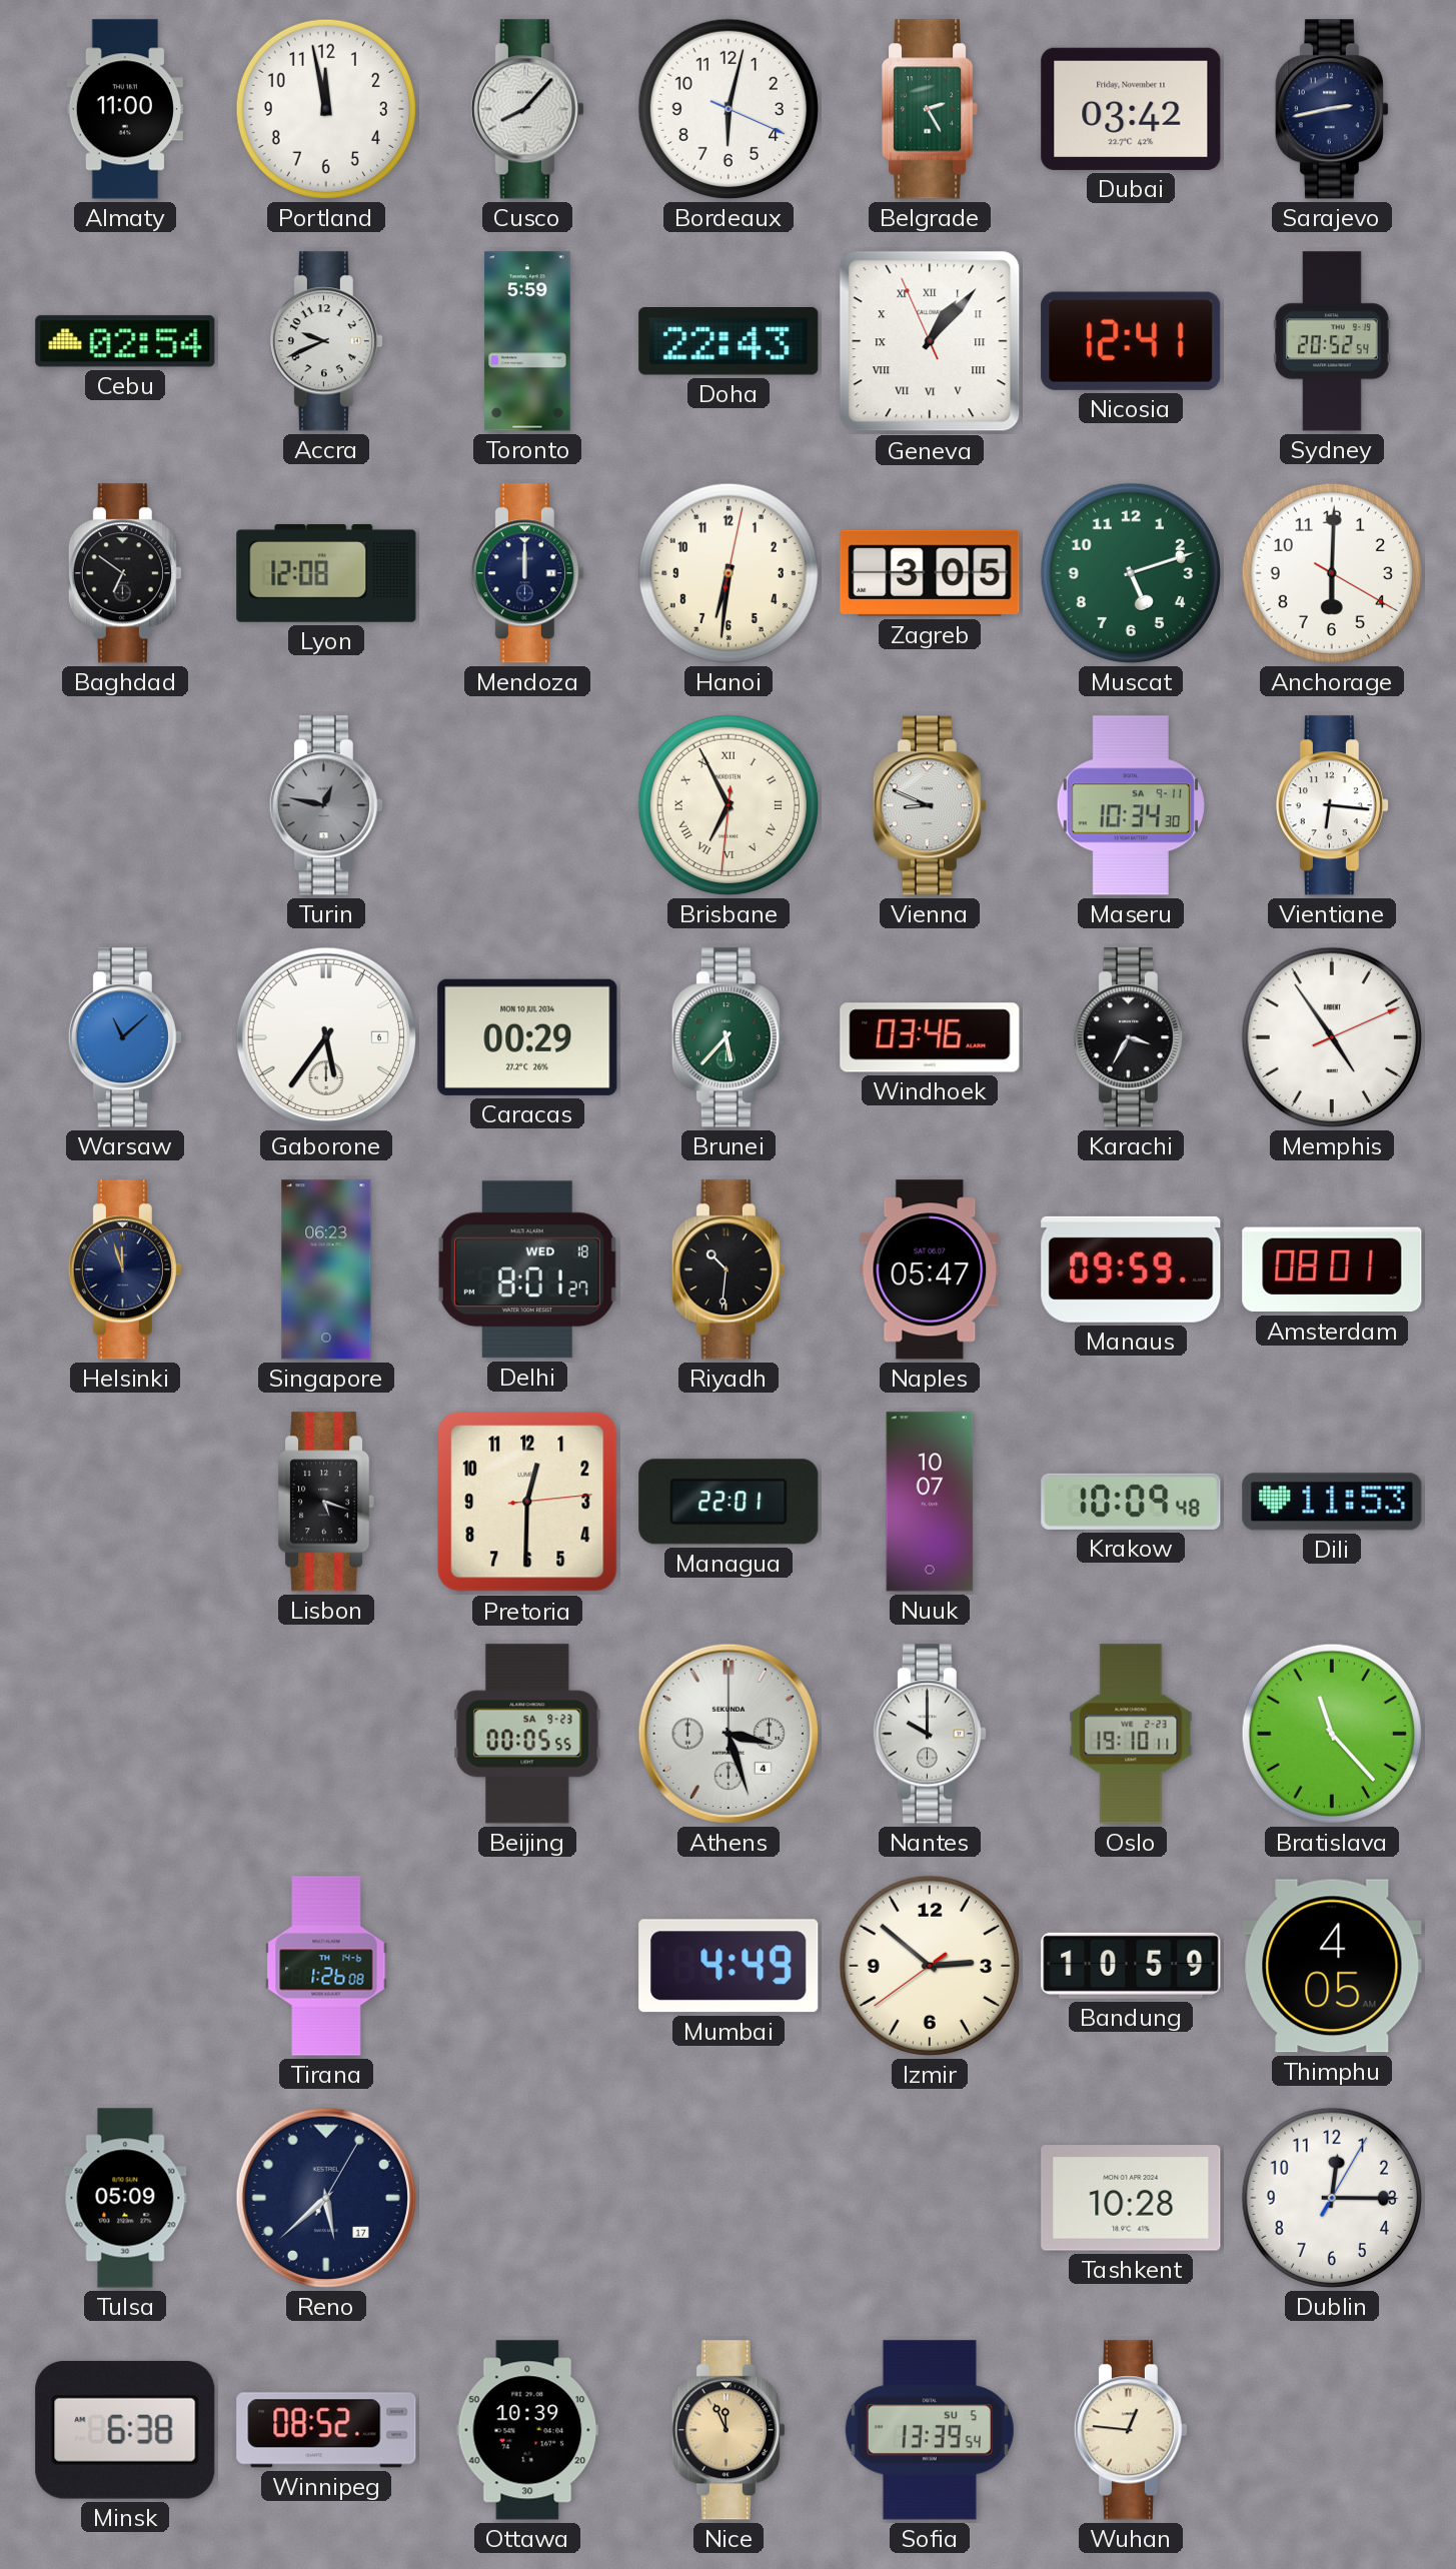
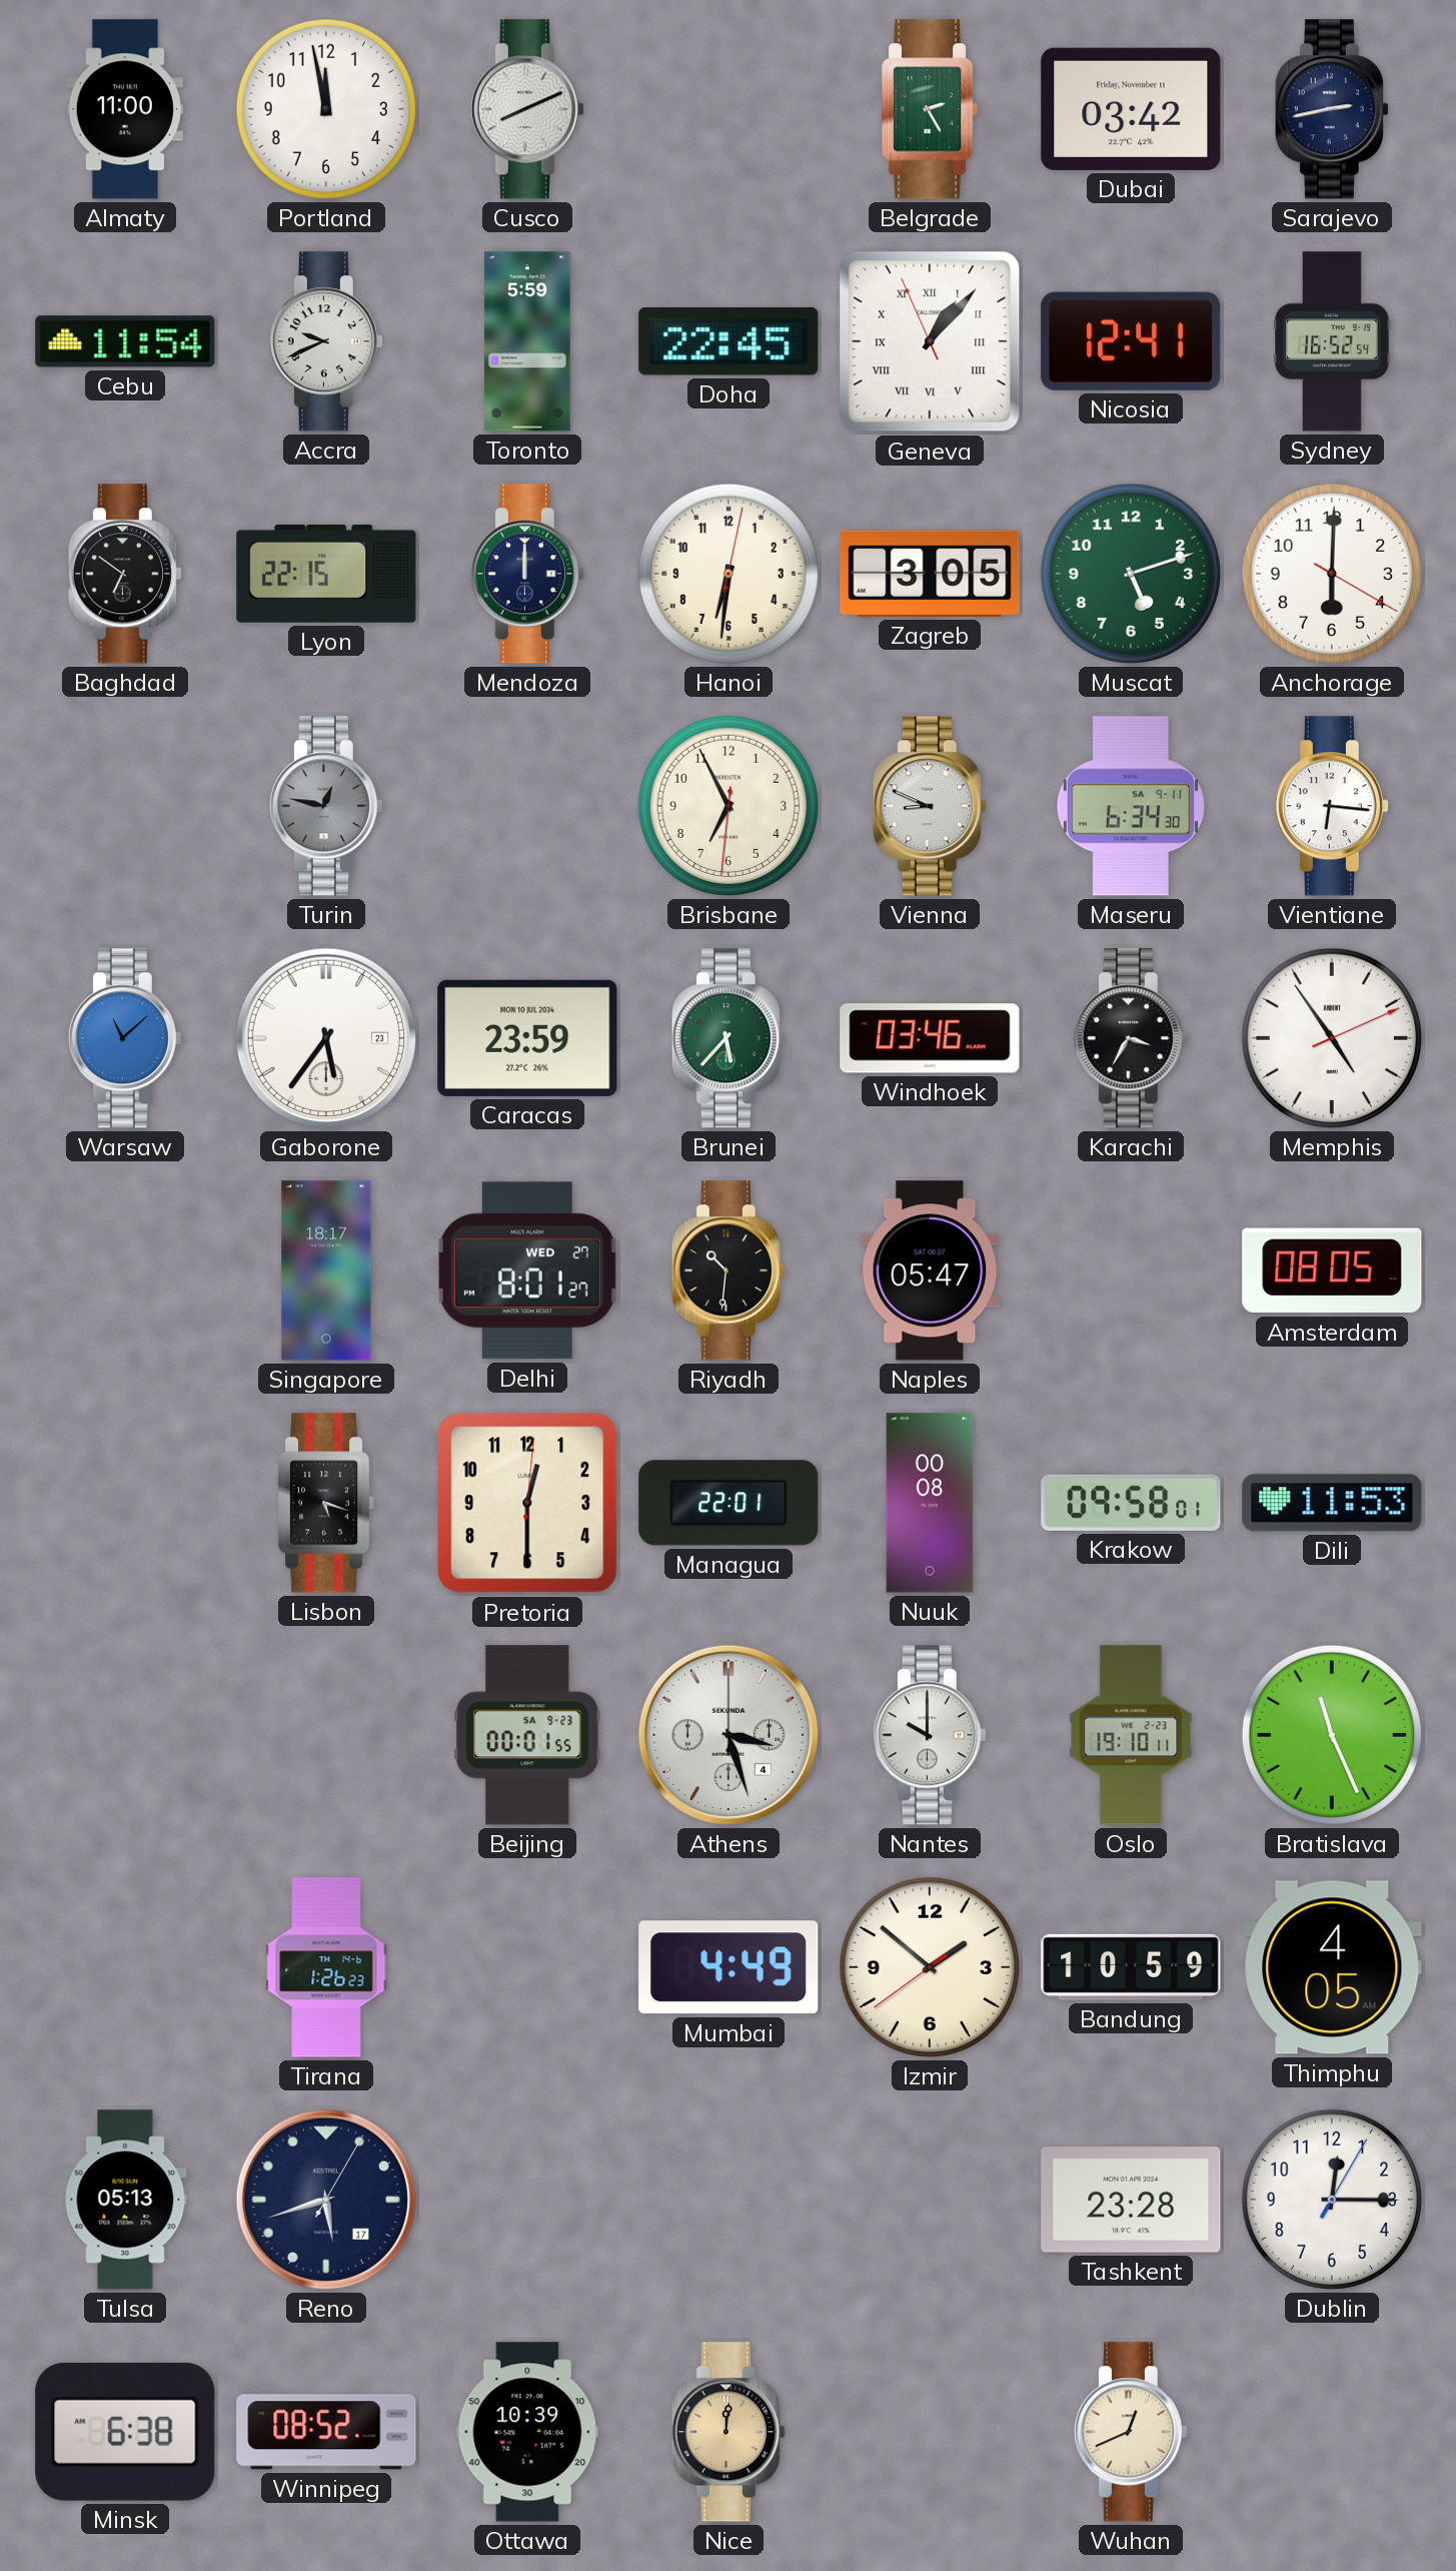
Cusco: 8:07 -> 8:11 (527, 109)
Bordeaux: 6:02 -> none (729, 109)
Cebu: 02:54 -> 11:54 (125, 341)
Doha: 22:43 -> 22:45 (729, 342)
Sydney: 20:52 -> 16:52 (1333, 341)
Lyon: 12:08 -> 22:15 (326, 574)
Brisbane numerals: Roman -> Arabic (729, 806)
Maseru: 10:34 -> 6:34 (1131, 806)
Gaborone date: 6 -> 23 (326, 1038)
Caracas: 00:29 -> 23:59 (527, 1038)
Helsinki: 11:57 -> none (125, 1269)
Singapore: 06:23 -> 18:17 (326, 1270)
Delhi date: WED 18 -> WED 27 (527, 1270)
Manaus: 09:59 -> none (1131, 1269)
Amsterdam: 08:01 -> 08:05 (1332, 1270)
Pretoria: 12:30:14 -> 12:30:01 (527, 1503)
Nuuk: 10:07 -> 00:08 (930, 1503)
Krakow: 10:09 -> 09:58 (1131, 1503)
Beijing: 00:05 -> 00:01 (527, 1735)
Bratislava: 11:23 -> 11:26 (1332, 1735)
Tirana: 1:26:08 -> 1:26:23 (326, 1967)
Izmir: 2:51 -> 1:51 (930, 1967)
Tulsa: 05:09 -> 05:13 (125, 2200)
Reno: 5:38 -> 5:42 (326, 2200)
Tashkent: 10:28 -> 23:28 (1131, 2200)
Nice: 11:56 -> 12:01 (729, 2432)
Sofia: 13:39 -> none (930, 2430)
Wuhan: 12:46 -> 12:41 (1131, 2432)
